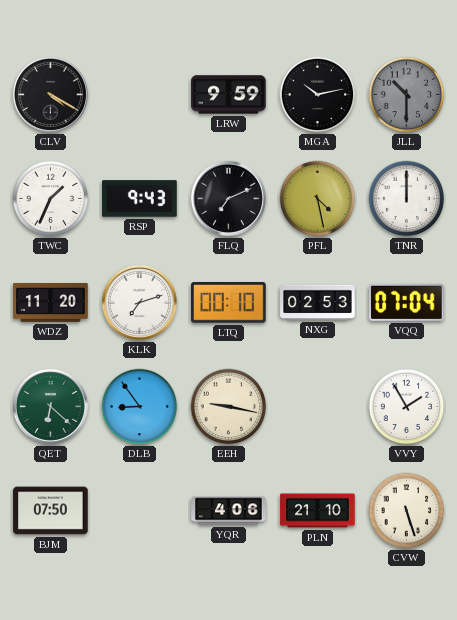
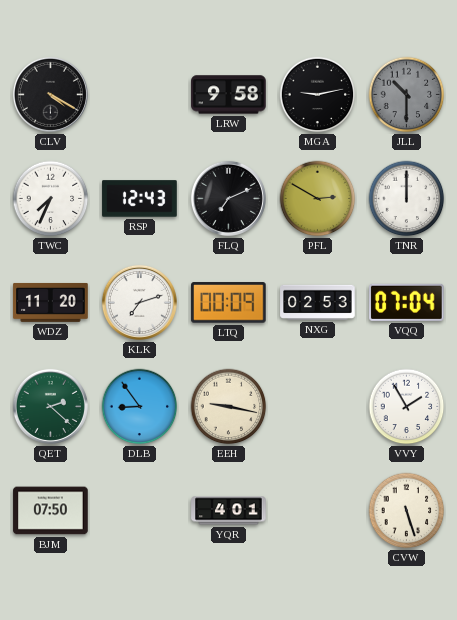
LRW: 9:59 -> 9:58 (229, 95)
MGA: 10:13 -> 9:13 (318, 95)
TWC: 1:34 -> 7:34 (51, 199)
RSP: 9:43 -> 12:43 (140, 199)
PFL: 4:28 -> 2:50 (318, 199)
LTQ: 00:10 -> 00:09 (229, 303)
QET: 6:22 -> 2:22 (50, 406)
YQR: 4:06 -> 4:01 (229, 511)
PLN: 21:10 -> none (318, 511)
